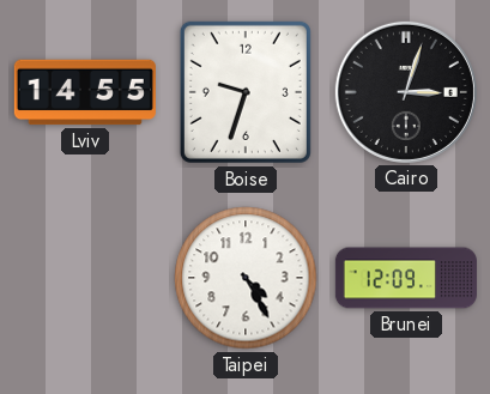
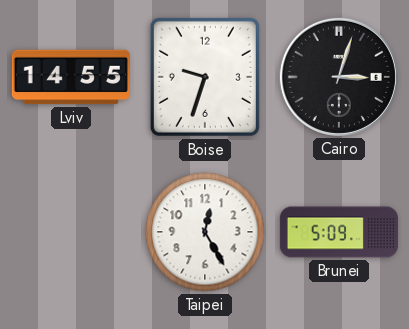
Taipei: 4:25 -> 12:25 (205, 232)
Brunei: 12:09 -> 5:09 (339, 232)
